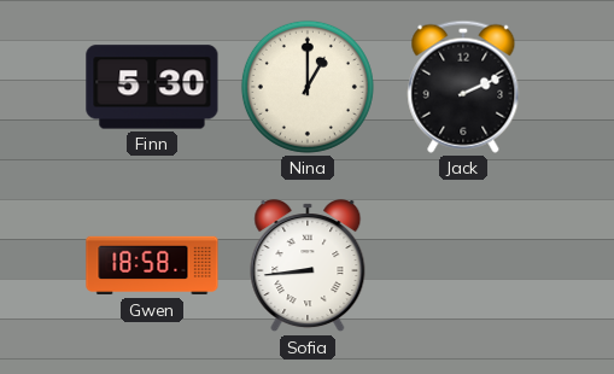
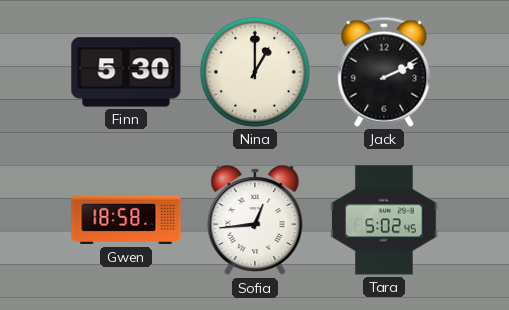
Sofia: 8:44 -> 12:44 (255, 221)
Tara: none -> 5:02 (385, 220)
